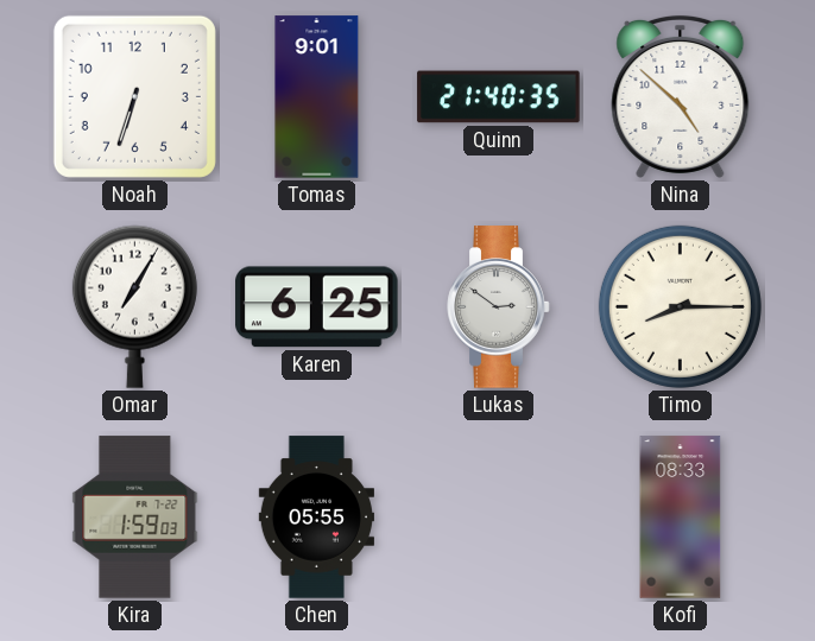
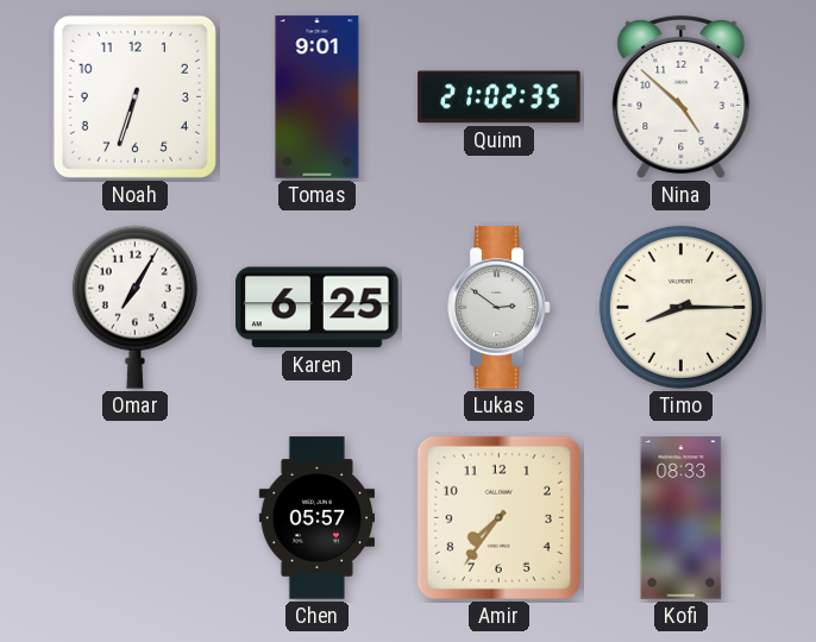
Quinn: 21:40 -> 21:02 (500, 97)
Kira: 1:59 -> none (135, 518)
Chen: 05:55 -> 05:57 (316, 518)
Amir: none -> 7:36 (498, 517)
